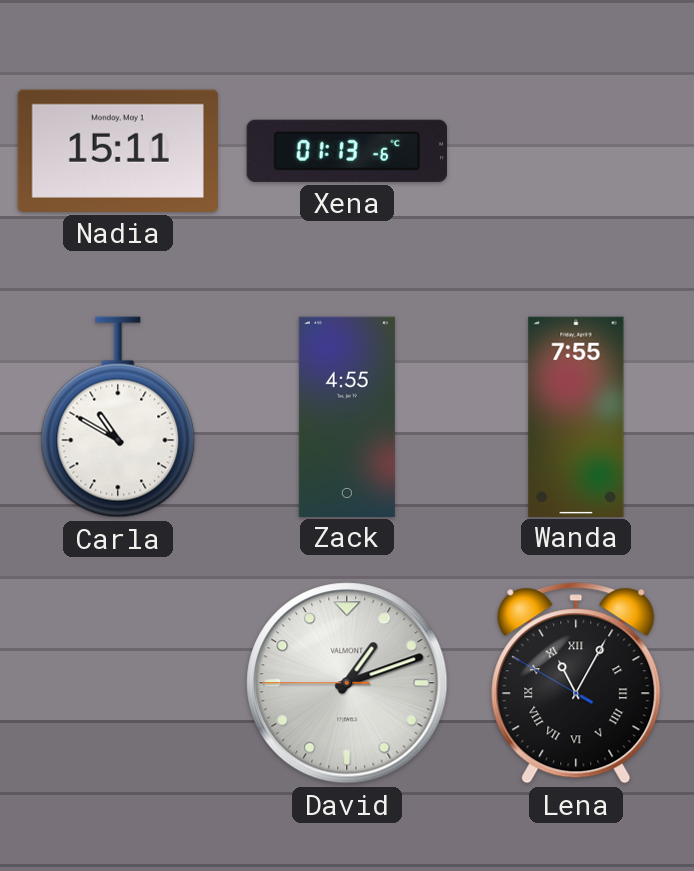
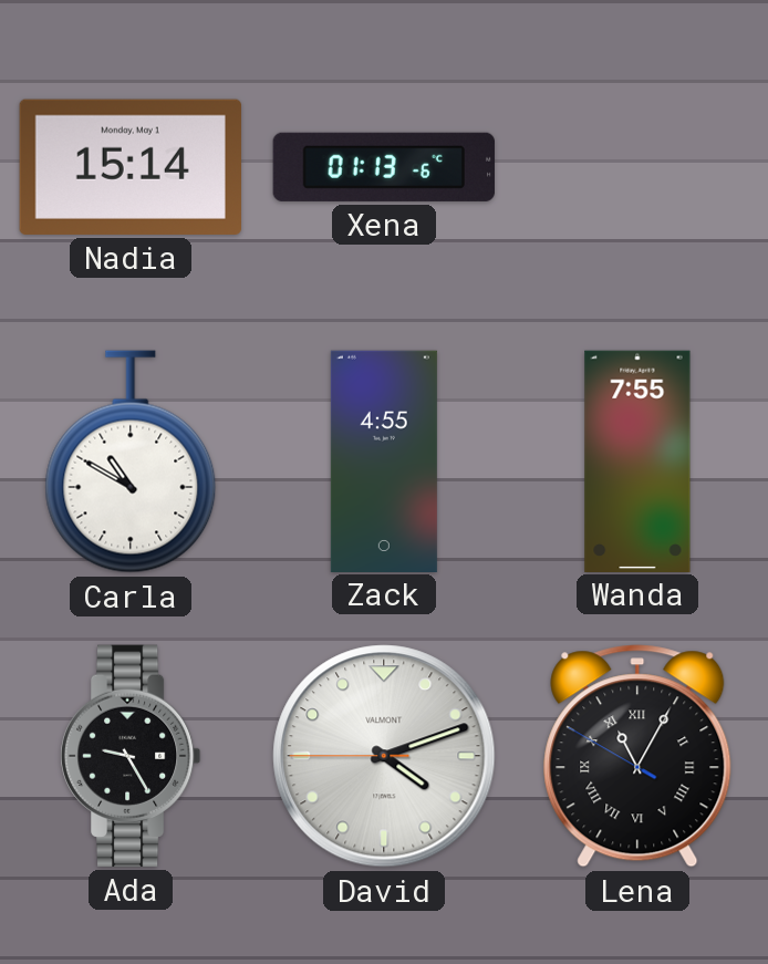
Nadia: 15:11 -> 15:14 (131, 167)
Ada: none -> 9:25 (131, 756)
David: 1:11 -> 4:11 (384, 756)
